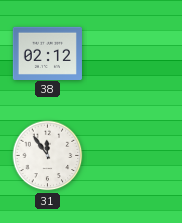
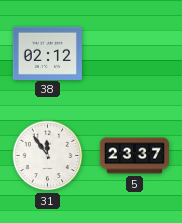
5: none -> 23:37 (134, 156)
